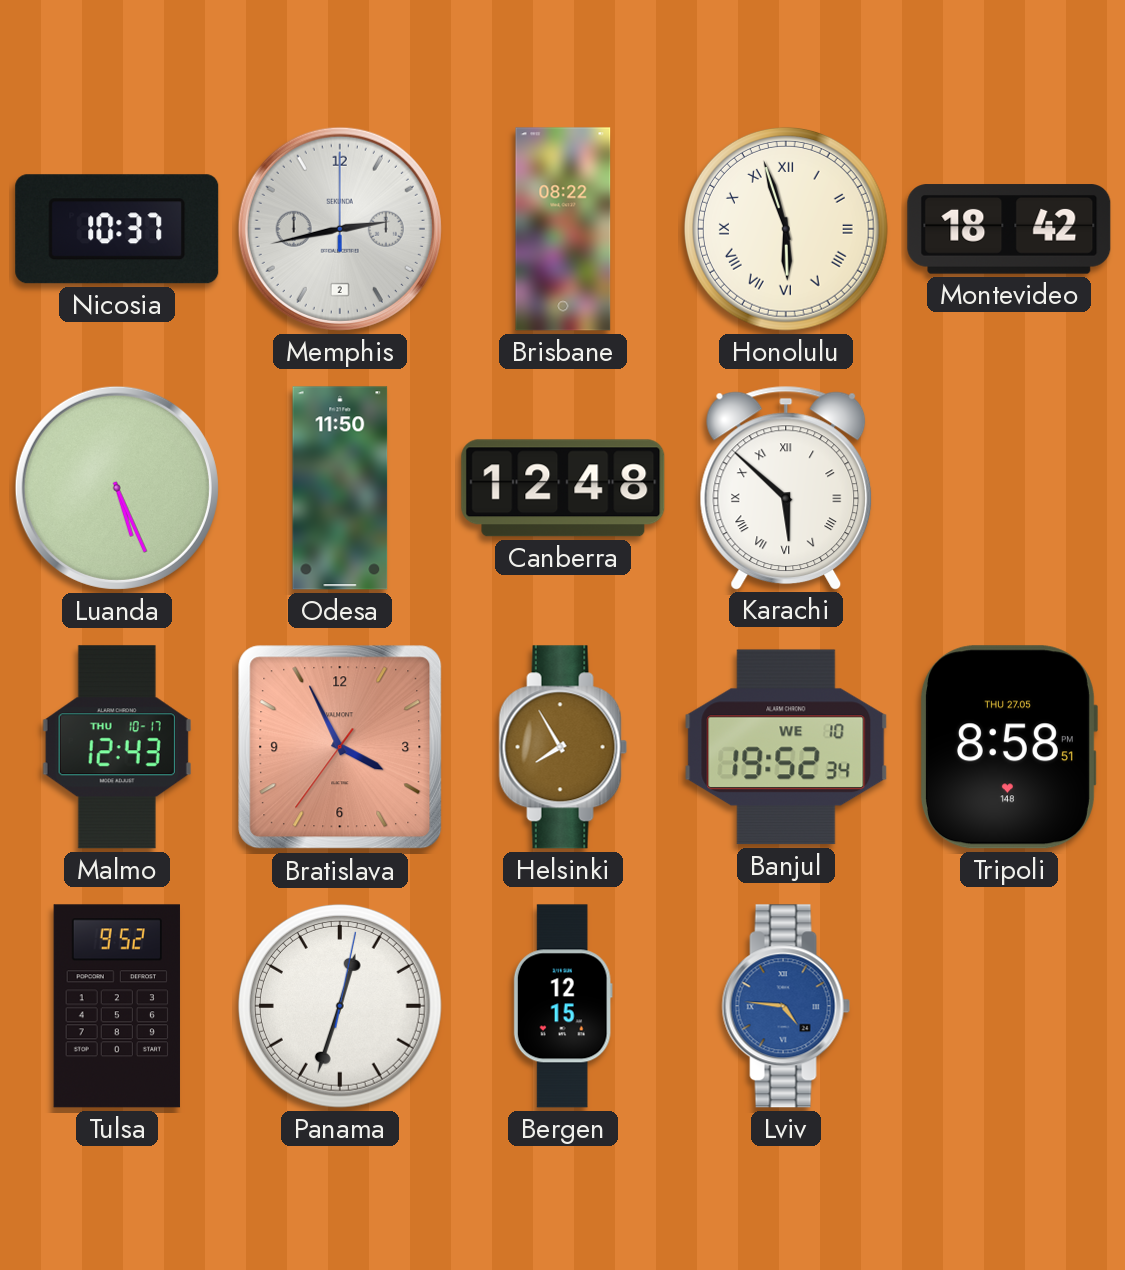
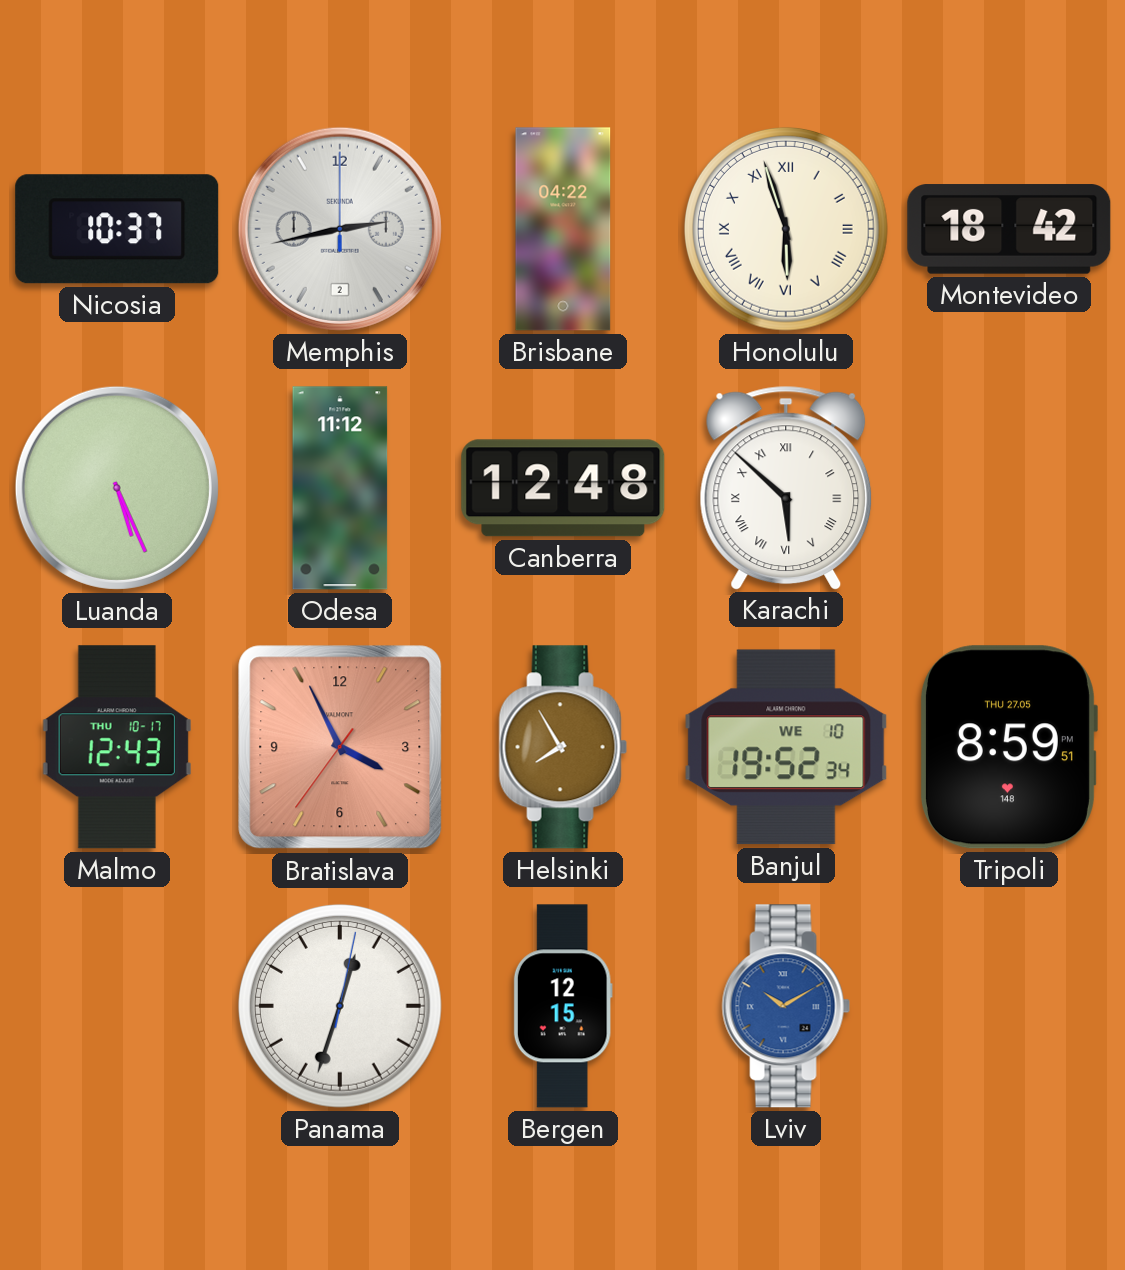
Brisbane: 08:22 -> 04:22 (563, 229)
Odesa: 11:50 -> 11:12 (340, 488)
Tripoli: 8:58 -> 8:59 (1008, 747)
Tulsa: 9:52 -> none (117, 1006)
Lviv: 4:46 -> 10:10 (786, 1006)
